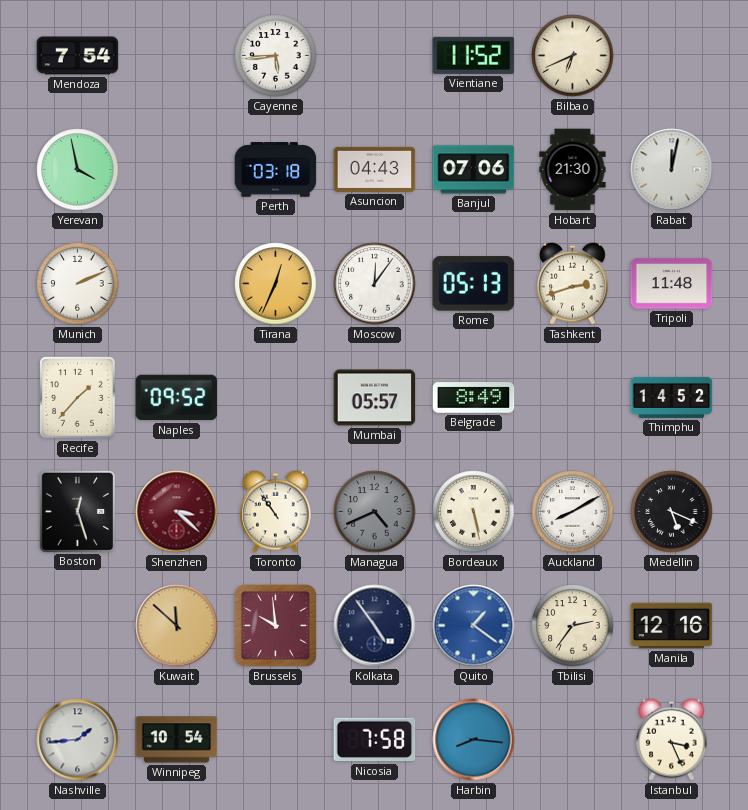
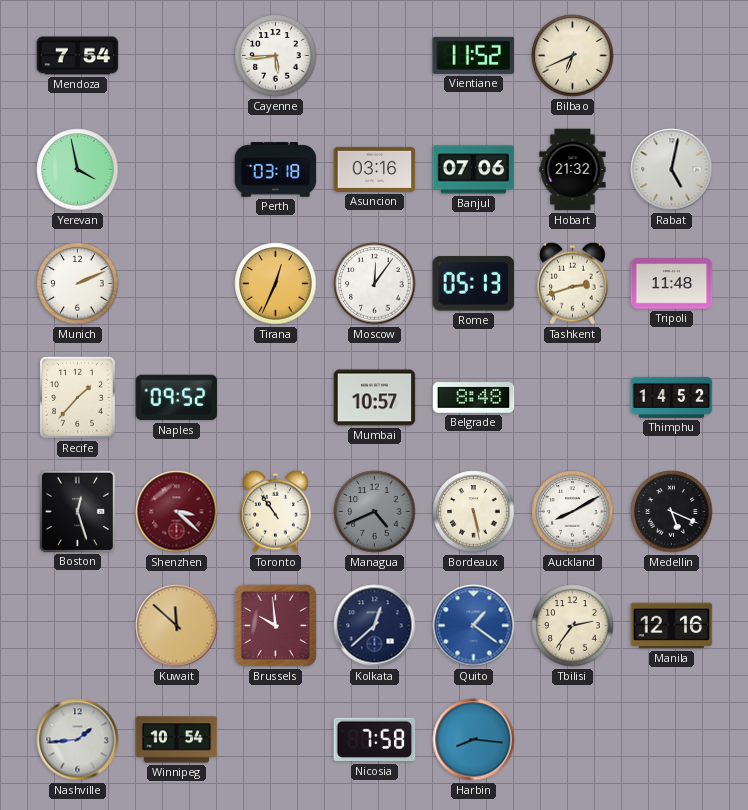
Asuncion: 04:43 -> 03:16 (375, 169)
Hobart: 21:30 -> 21:32 (573, 170)
Rabat: 12:02 -> 5:02 (672, 170)
Mumbai: 05:57 -> 10:57 (375, 398)
Belgrade: 8:49 -> 8:48 (474, 398)
Kolkata: 4:54 -> 12:38 (375, 626)
Istanbul: 3:26 -> none (672, 739)
